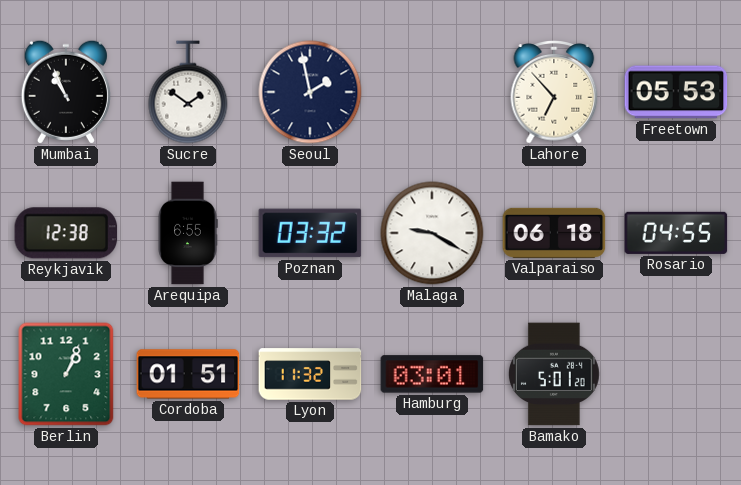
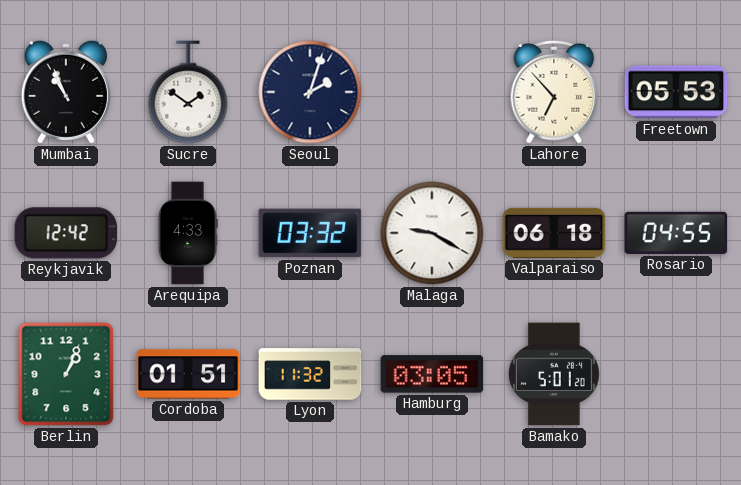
Seoul: 1:58 -> 2:03 (310, 92)
Reykjavik: 12:38 -> 12:42 (66, 233)
Arequipa: 6:55 -> 4:33 (188, 233)
Hamburg: 03:01 -> 03:05 (432, 374)
